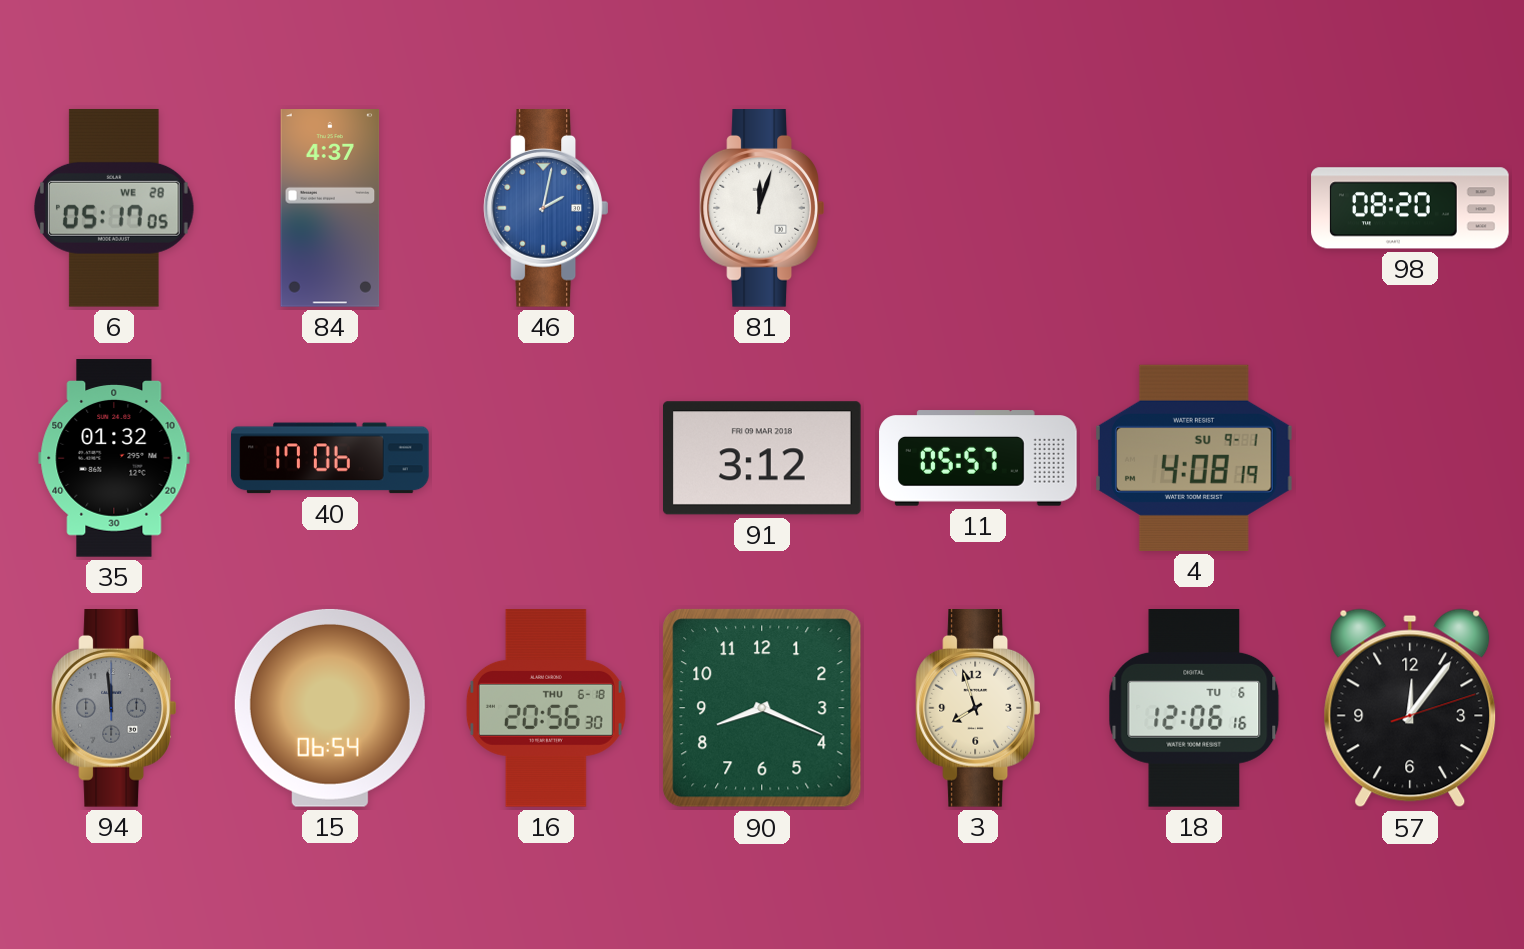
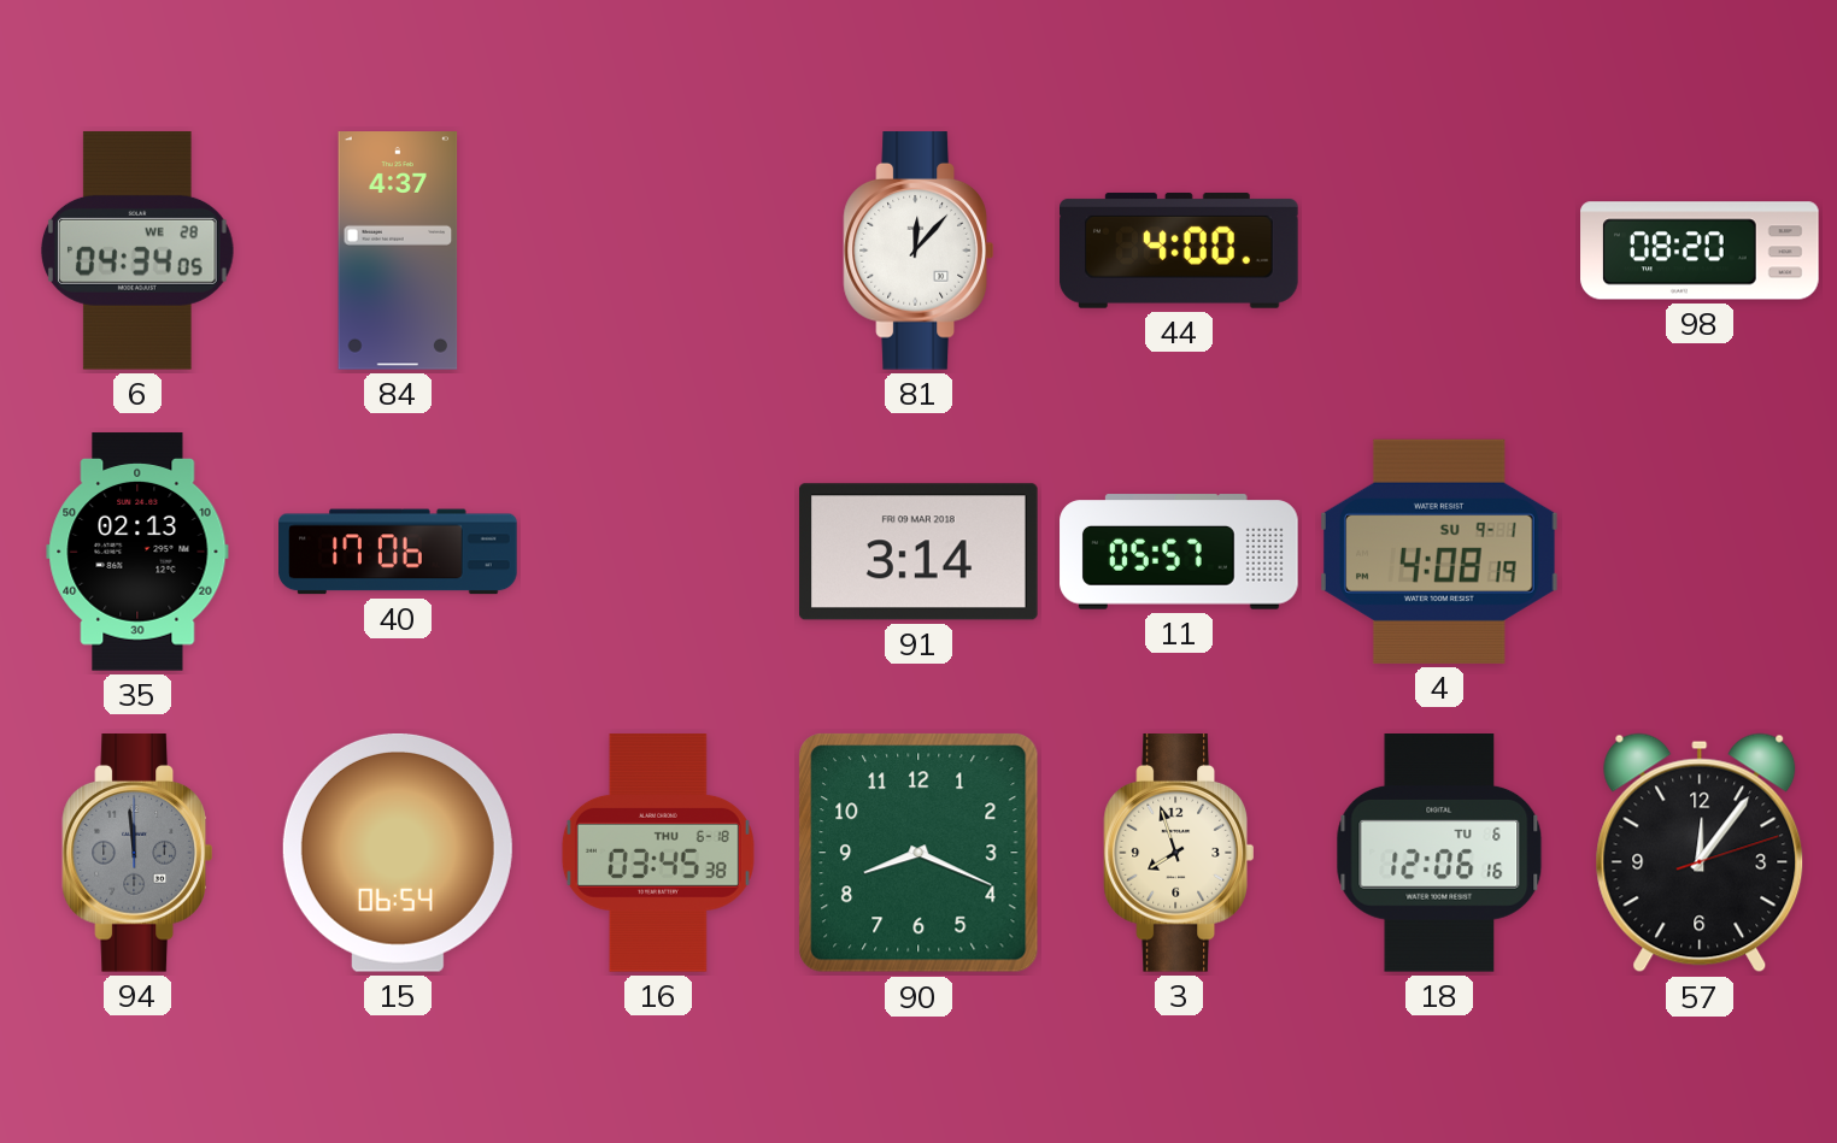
6: 05:17 -> 04:34 (139, 251)
46: 2:02 -> none (546, 209)
81: 12:03 -> 12:07 (918, 252)
44: none -> 4:00 (1180, 251)
35: 01:32 -> 02:13 (137, 552)
91: 3:12 -> 3:14 (918, 552)
16: 20:56 -> 03:45 (658, 853)
